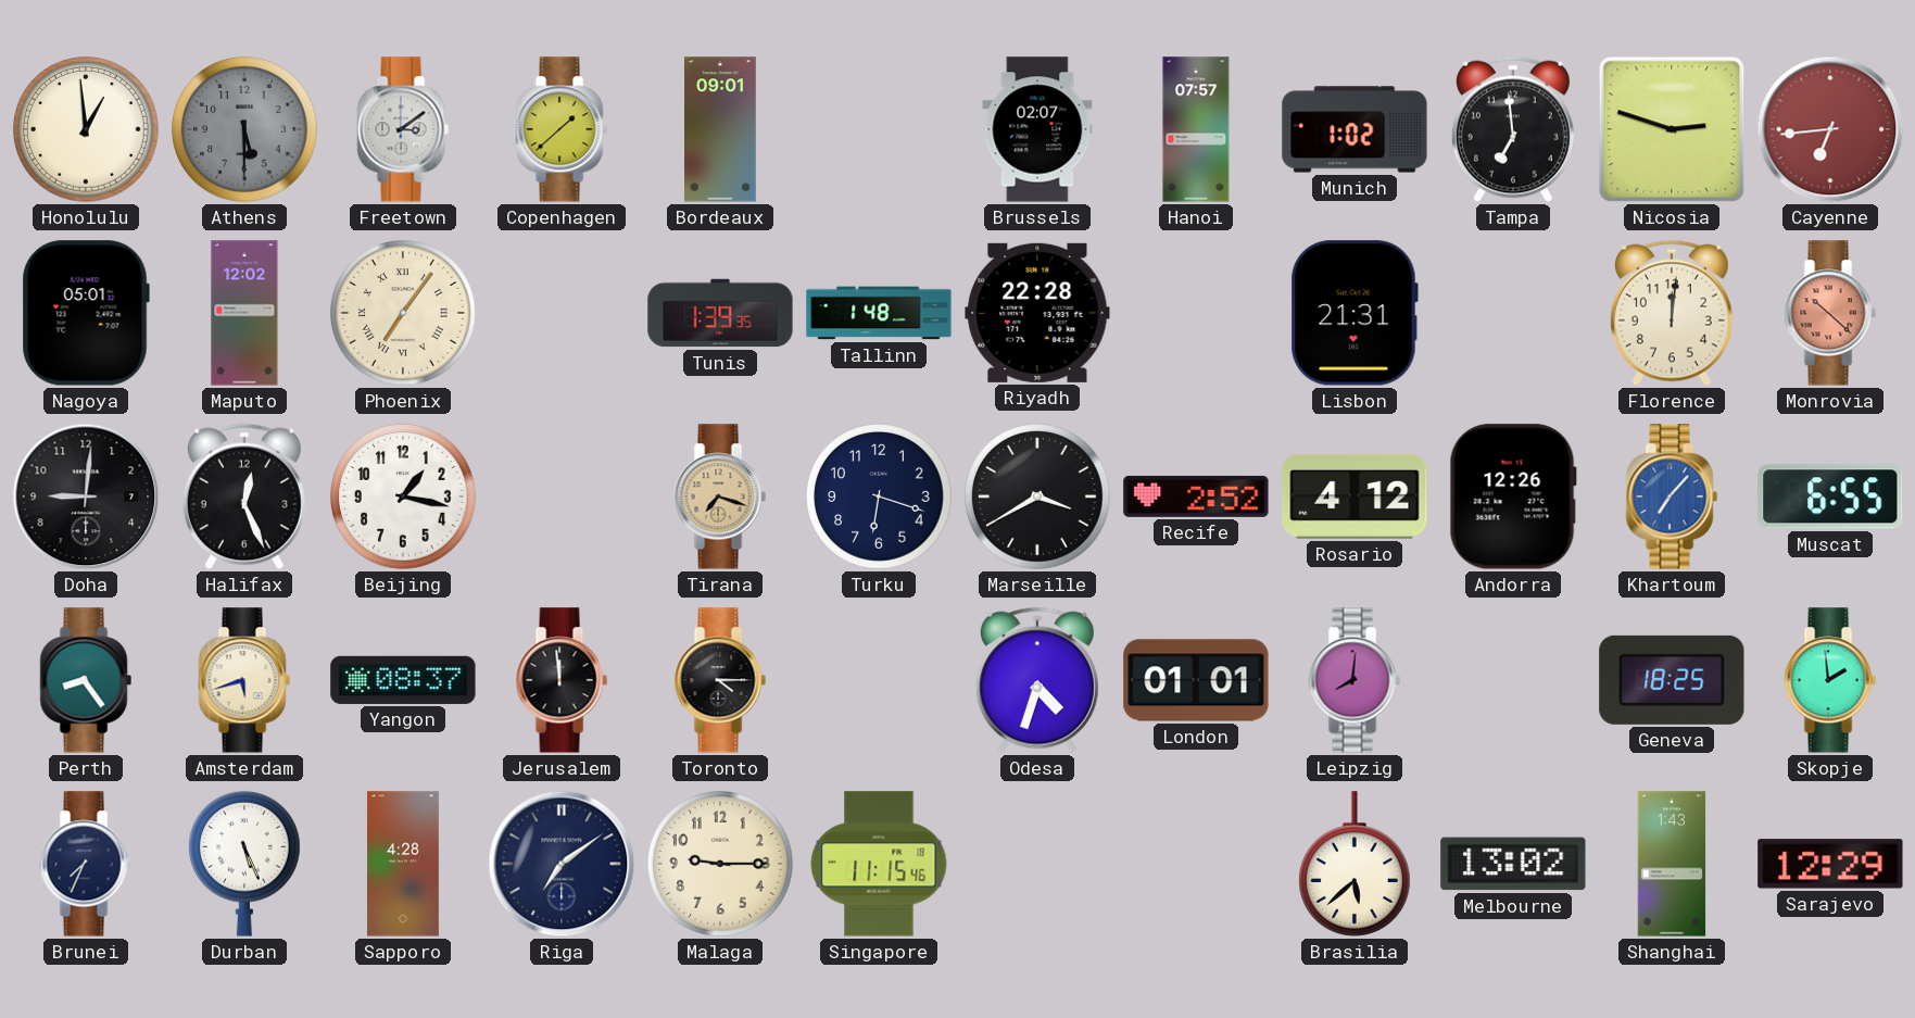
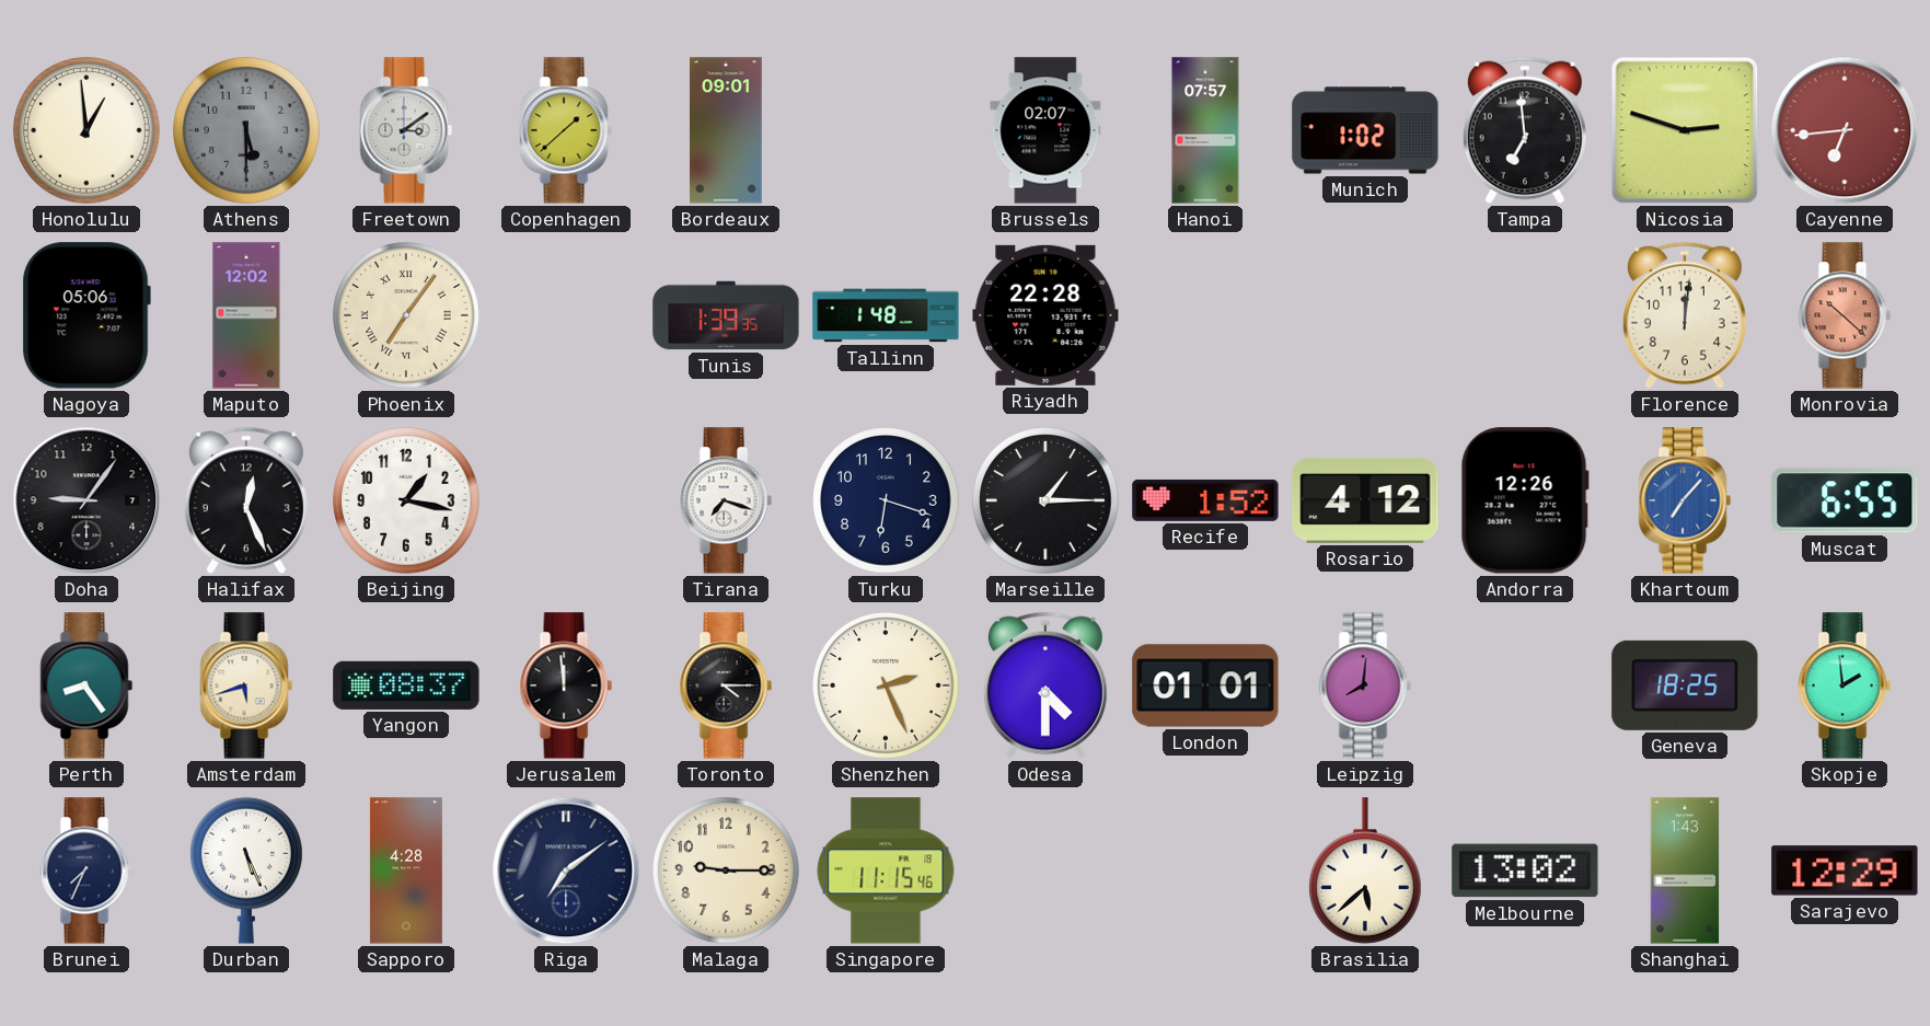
Nagoya: 05:01 -> 05:06 (86, 315)
Lisbon: 21:31 -> none (1355, 313)
Doha: 9:01 -> 9:06 (86, 500)
Tirana dial: champagne -> white (726, 500)
Marseille: 3:40 -> 1:15 (1045, 500)
Recife: 2:52 -> 1:52 (1205, 500)
Shenzhen: none -> 2:26 (886, 685)
Odesa: 4:33 -> 4:30 (1045, 685)
